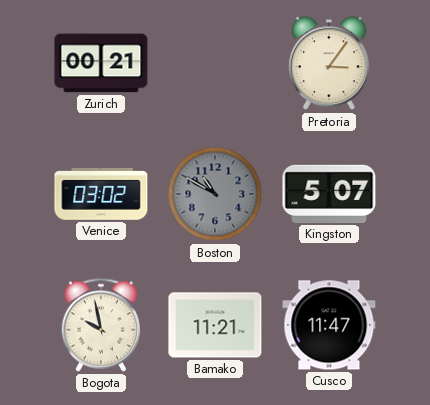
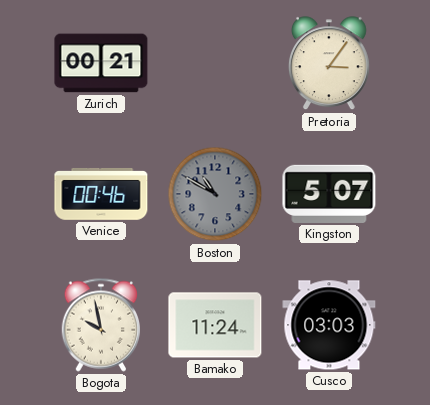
Venice: 03:02 -> 00:46 (101, 194)
Bamako: 11:21 -> 11:24 (215, 325)
Cusco: 11:47 -> 03:03 (329, 325)
